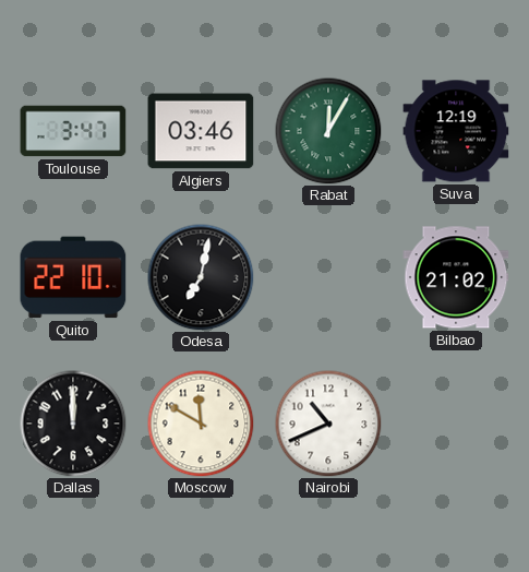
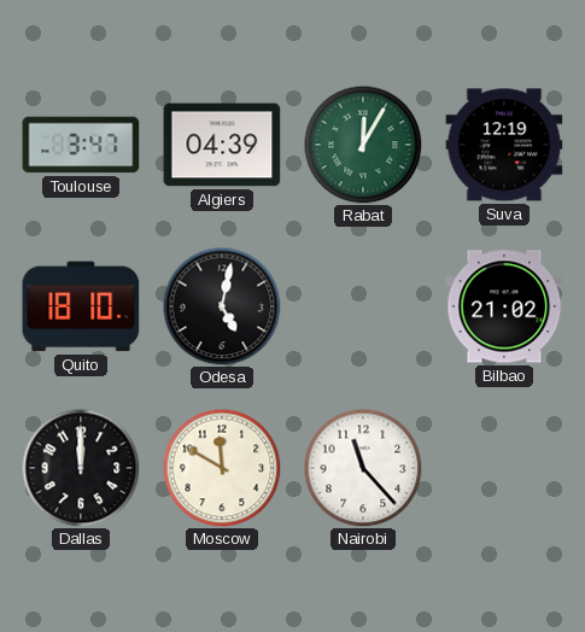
Algiers: 03:46 -> 04:39 (222, 145)
Quito: 22:10 -> 18:10 (81, 306)
Odesa: 7:02 -> 5:02 (222, 306)
Nairobi: 10:41 -> 11:23 (363, 468)
